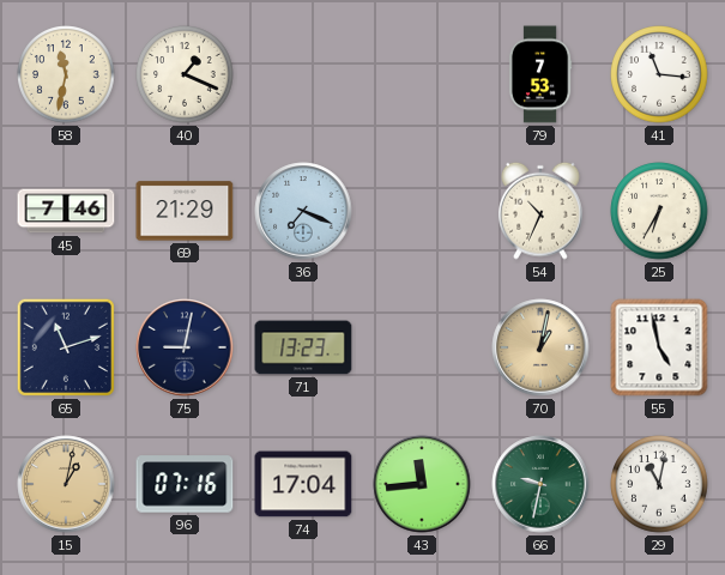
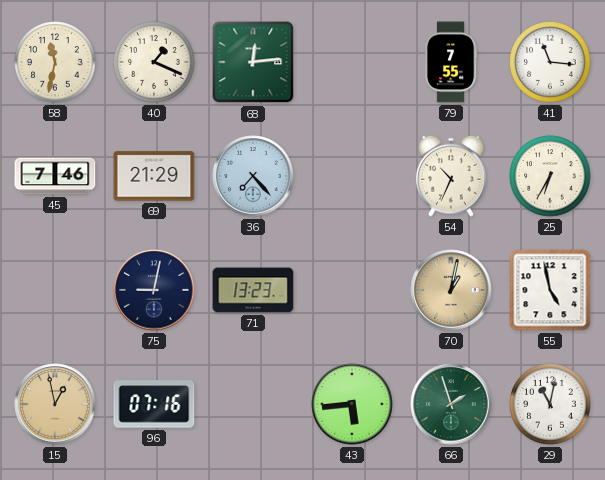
68: none -> 12:14 (253, 62)
79: 7:53 -> 7:55 (451, 62)
36: 7:19 -> 7:23 (253, 176)
65: 11:12 -> none (66, 347)
15: 1:02 -> 12:58 (55, 404)
74: 17:04 -> none (303, 484)
43: 11:44 -> 5:44 (352, 404)
66: 9:32 -> 1:57 (451, 404)
